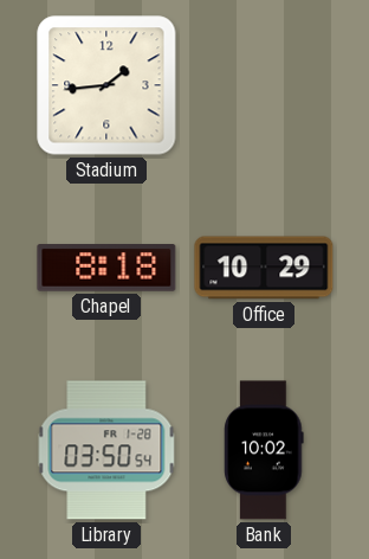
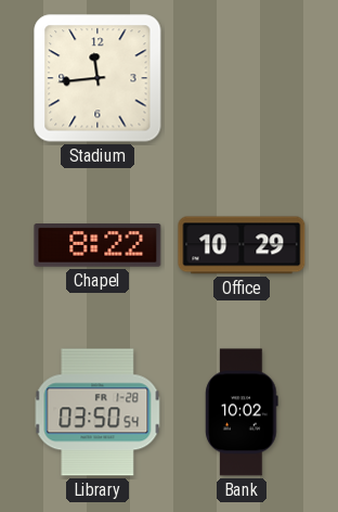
Stadium: 1:44 -> 11:44 (97, 78)
Chapel: 8:18 -> 8:22 (97, 246)
